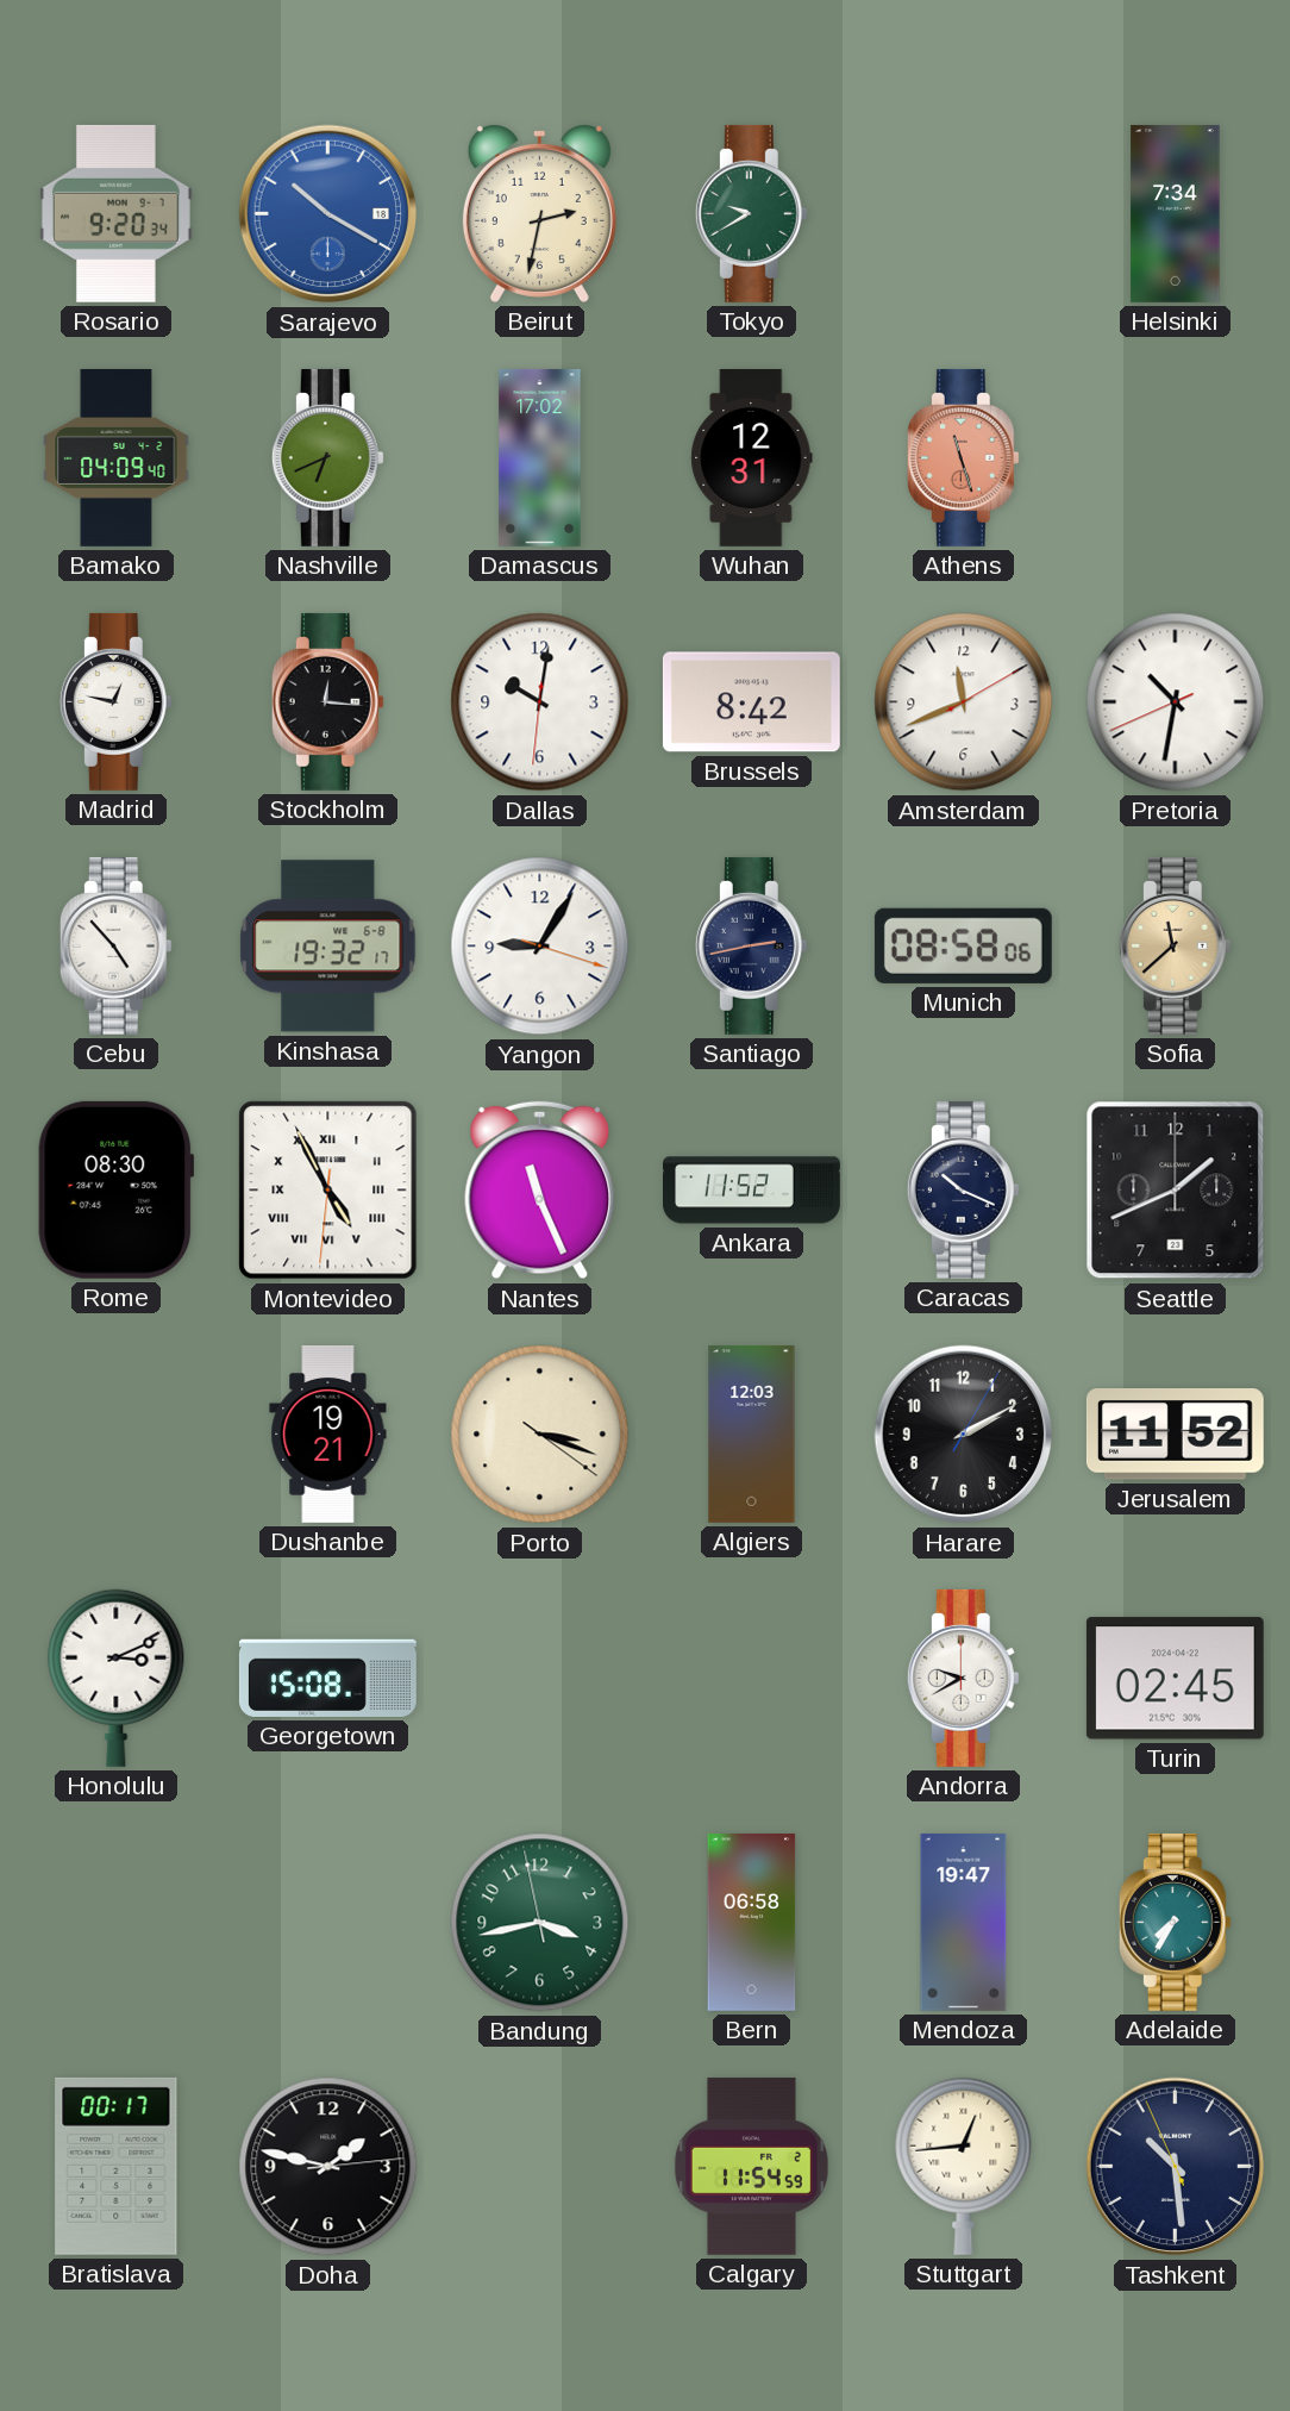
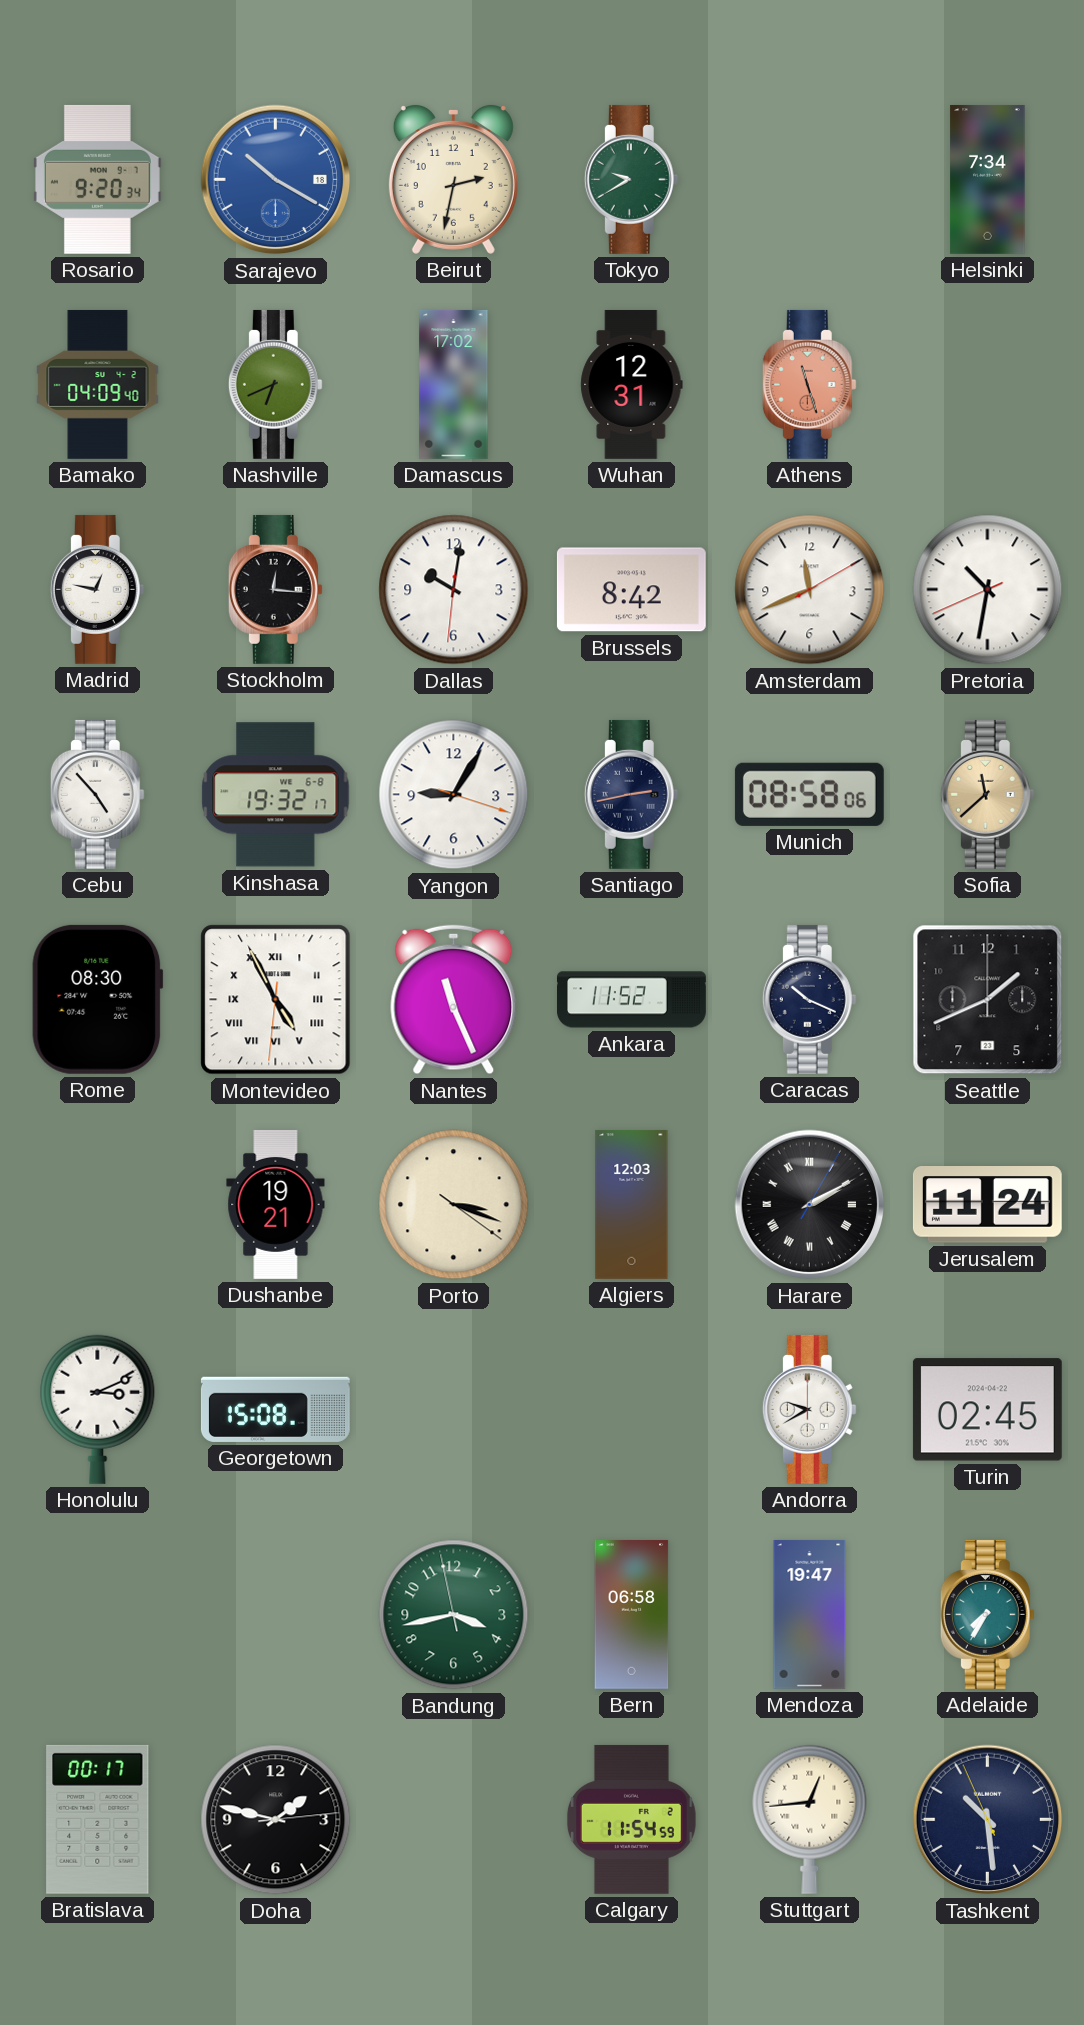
Harare numerals: Arabic -> Roman (810, 1205)
Jerusalem: 11:52 -> 11:24 (987, 1205)
